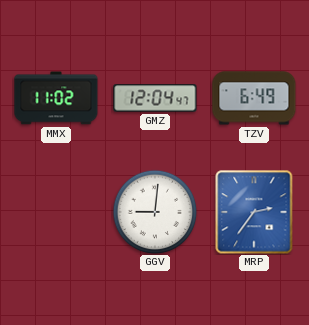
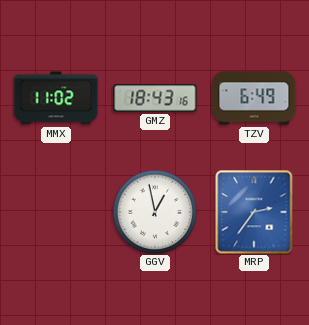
GMZ: 12:04 -> 18:43 (155, 98)
GGV: 9:01 -> 12:58 (155, 212)
